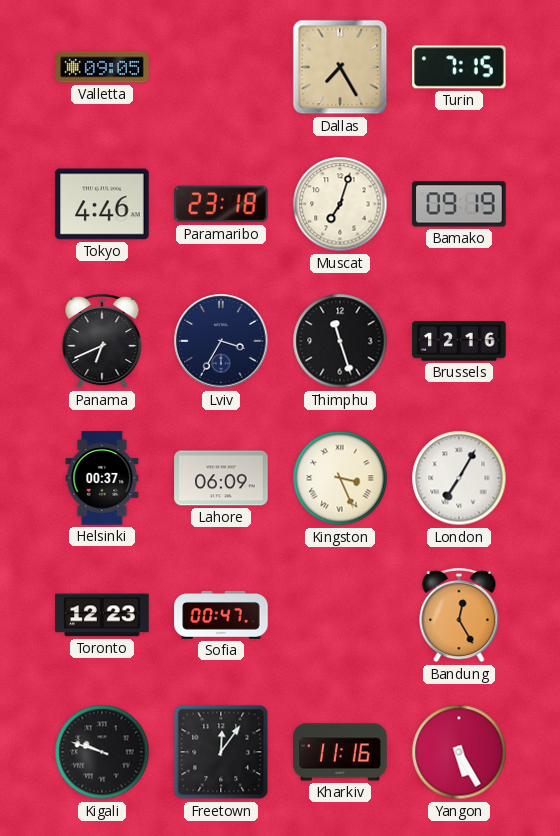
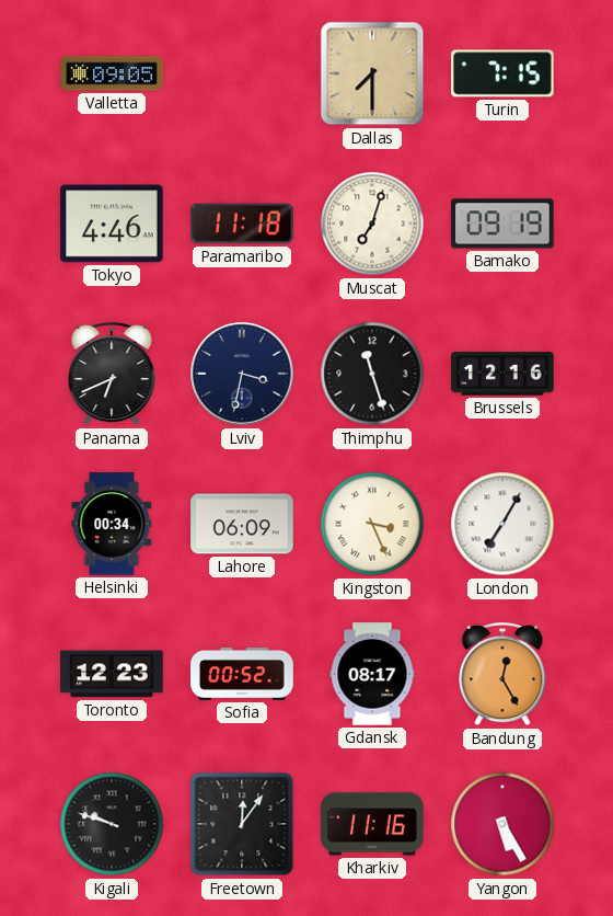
Dallas: 7:25 -> 7:30 (372, 73)
Paramaribo: 23:18 -> 11:18 (242, 224)
Lviv: 3:35 -> 3:32 (242, 374)
Helsinki: 00:37 -> 00:34 (112, 524)
Sofia: 00:47 -> 00:52 (242, 674)
Gdansk: none -> 08:17 (372, 674)
